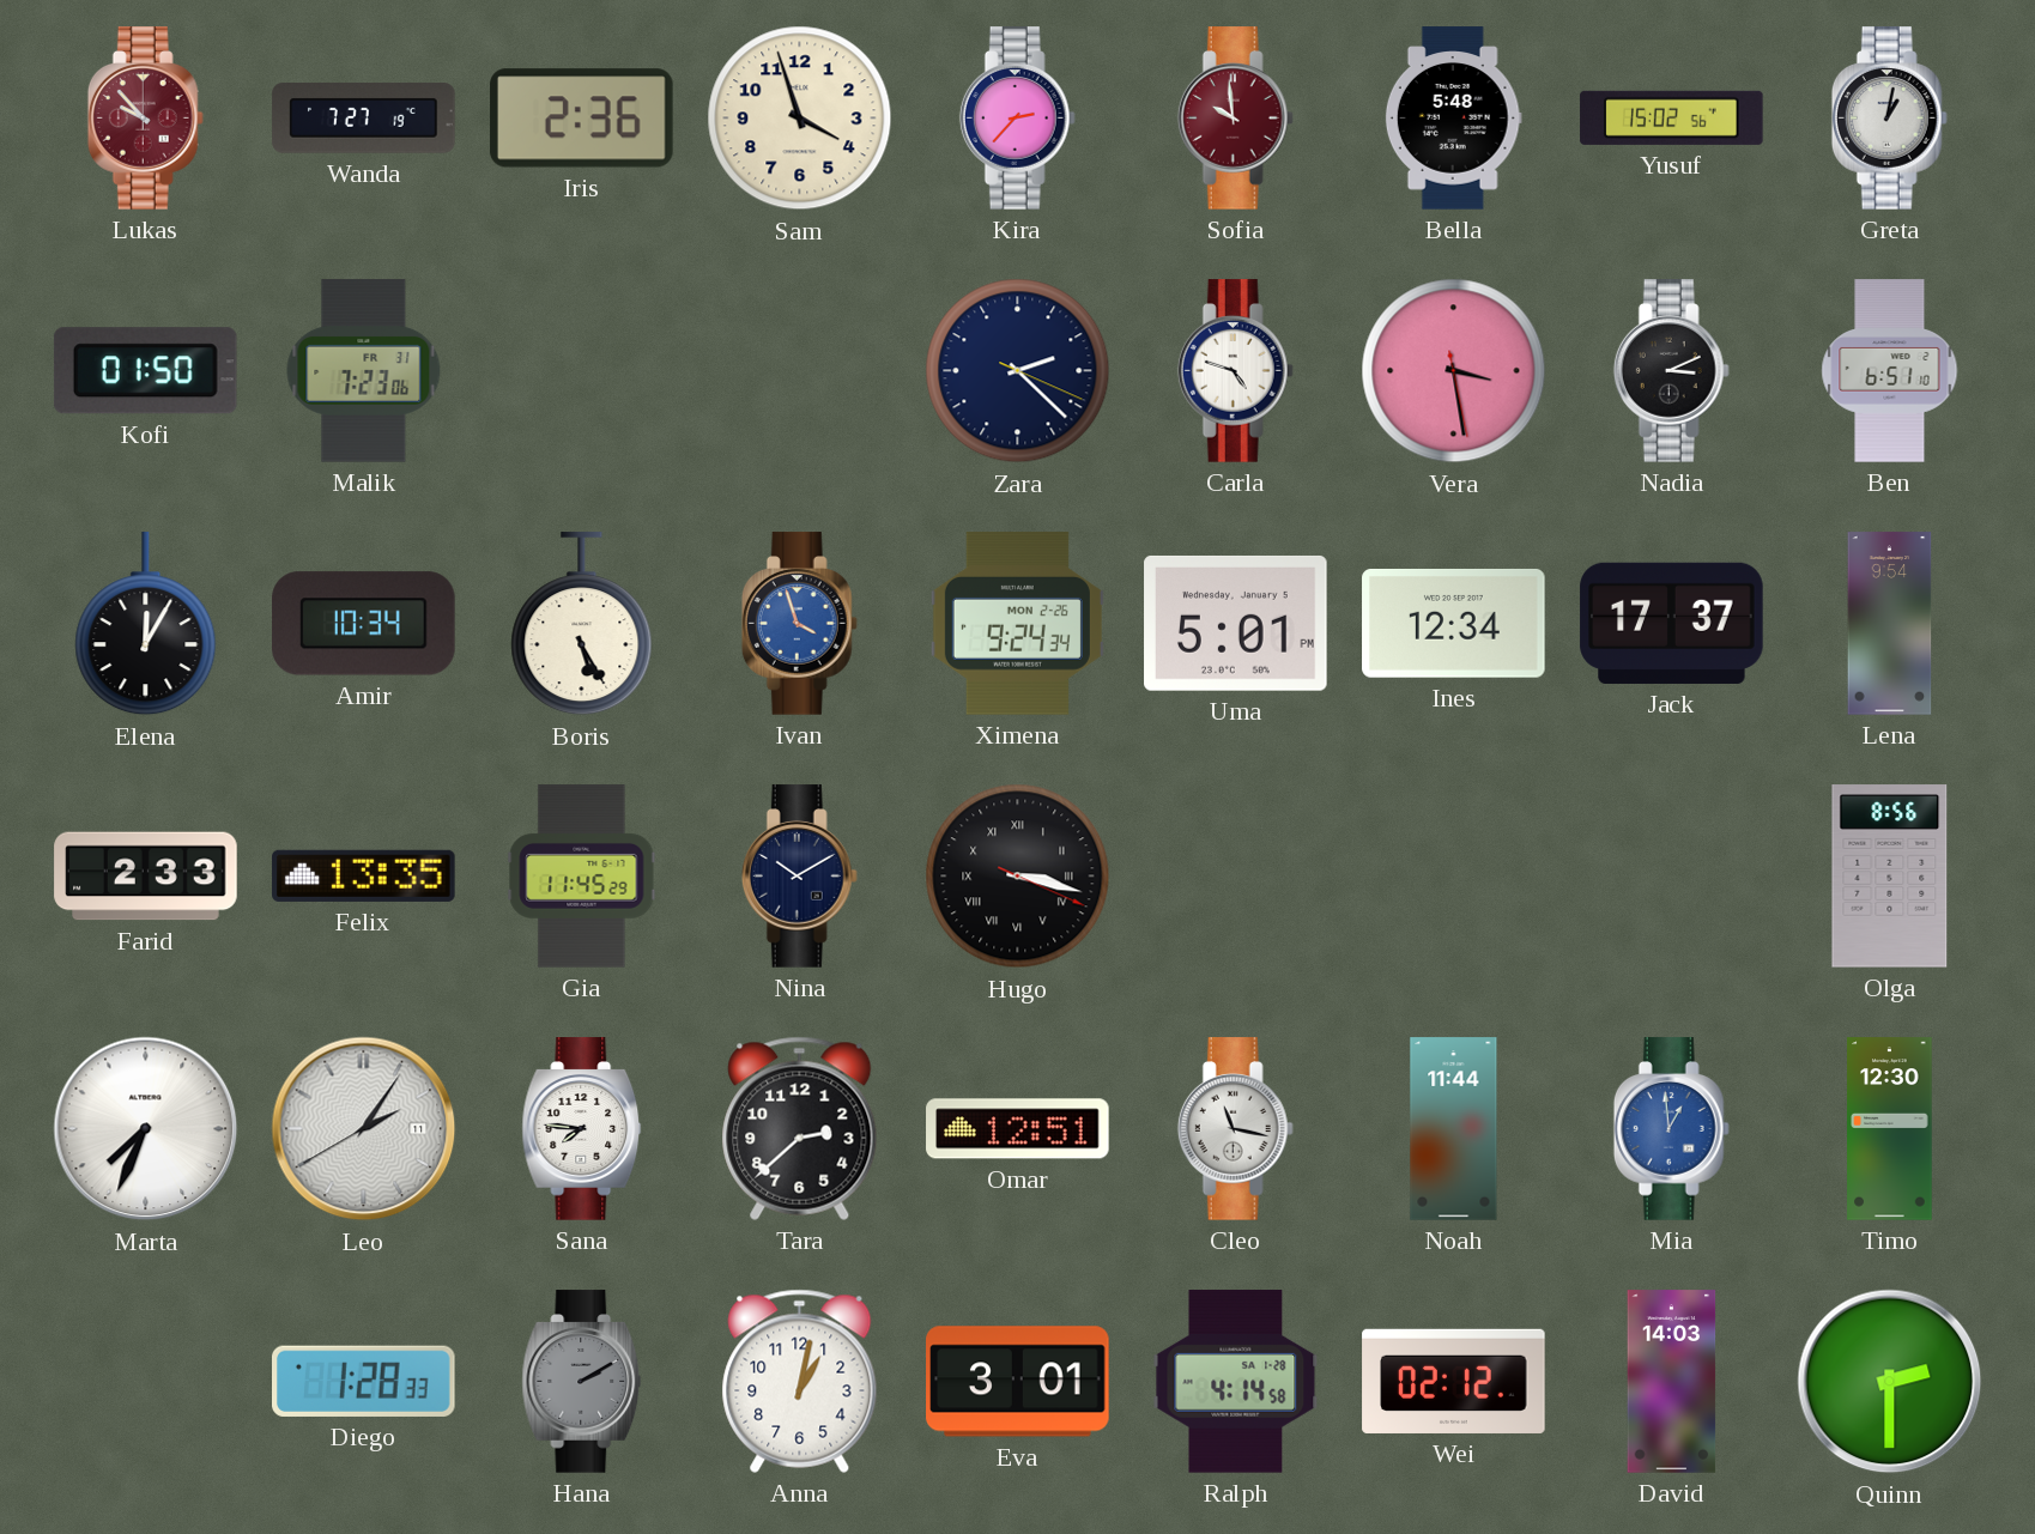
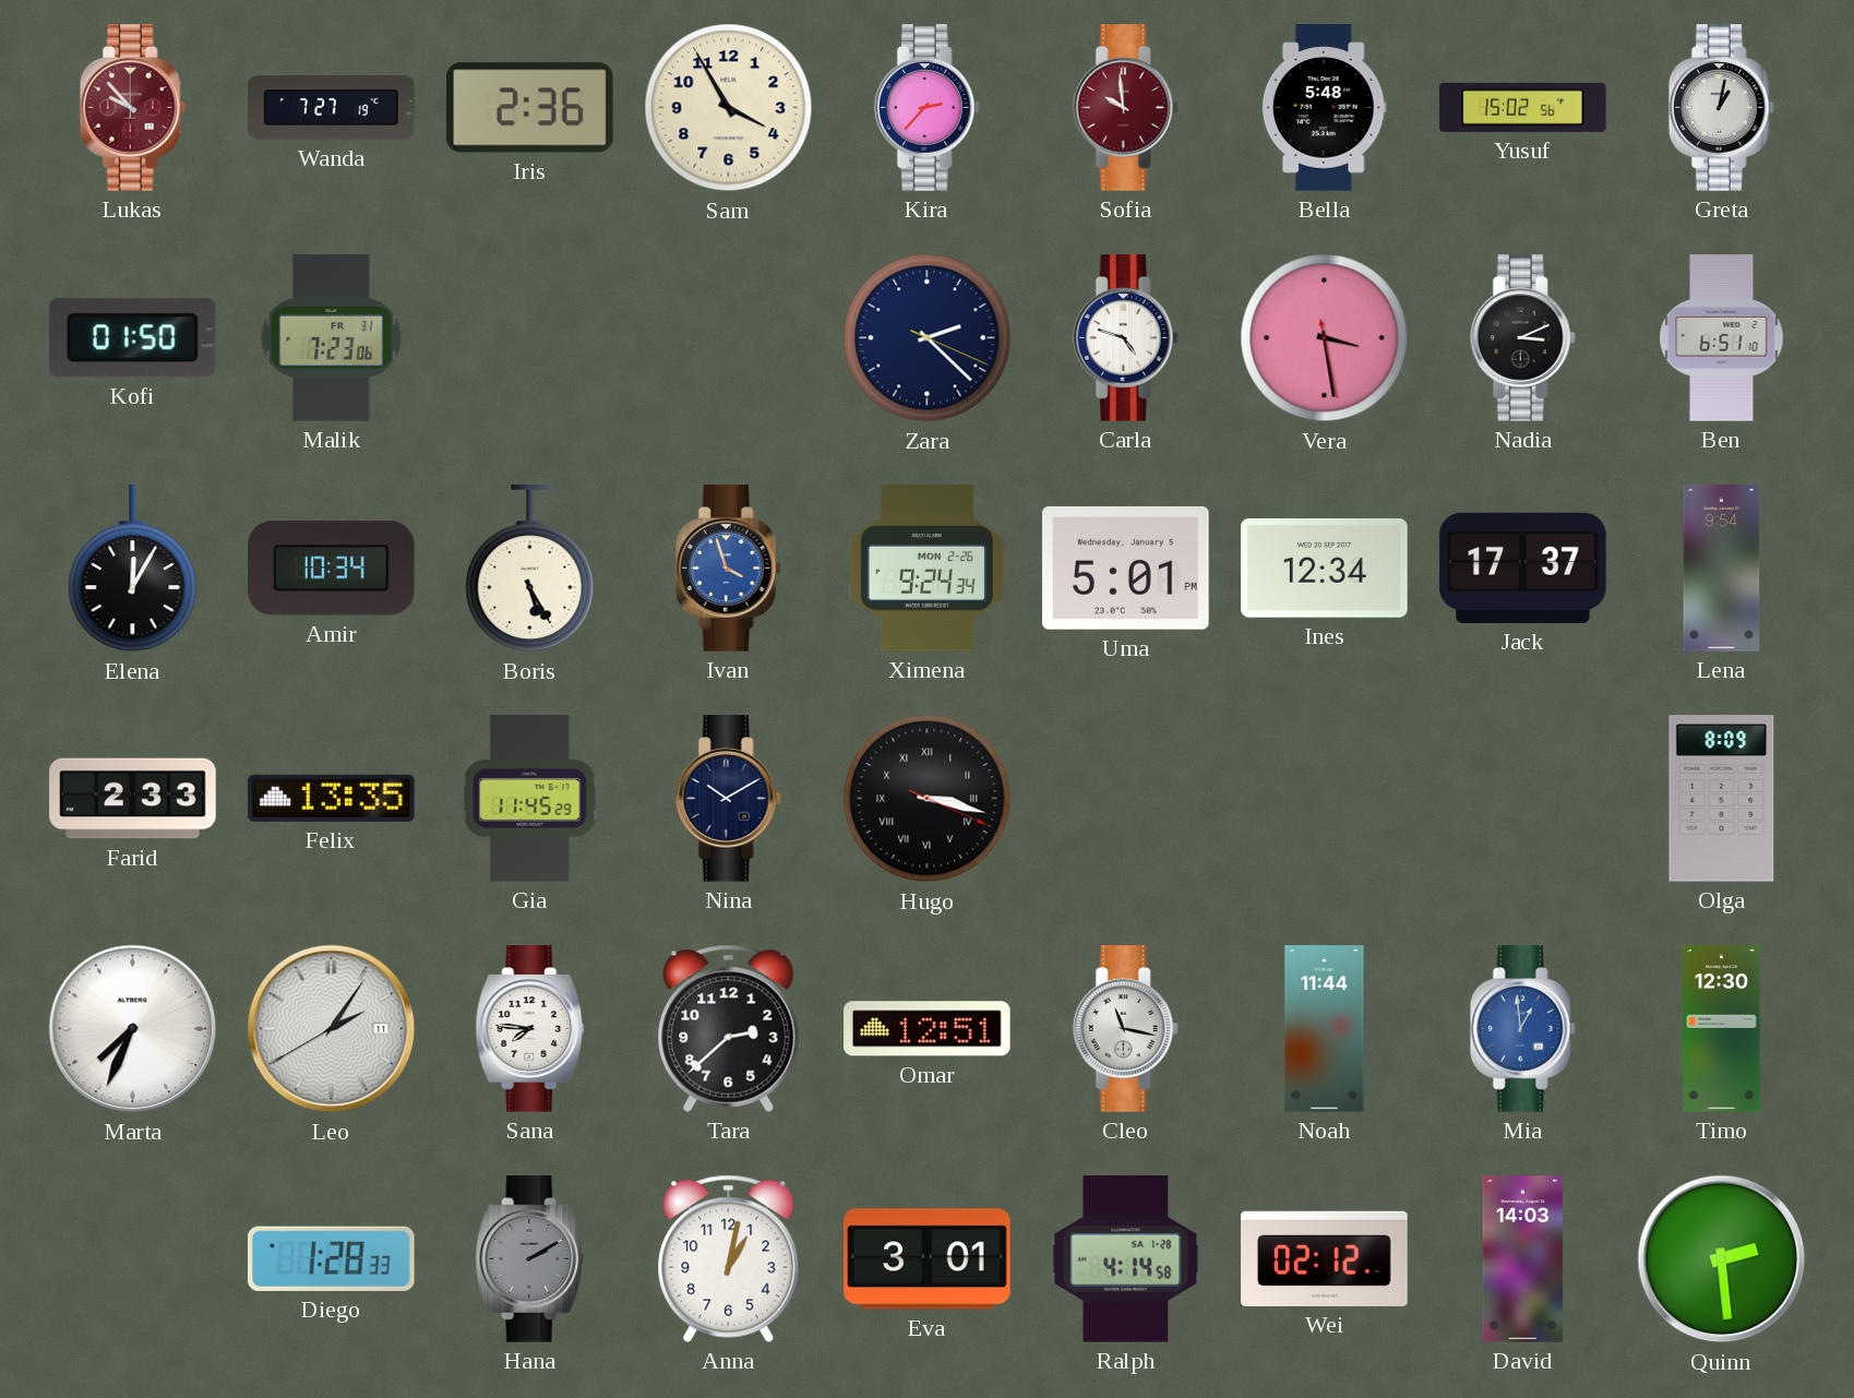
Sam: 3:57 -> 3:55 (729, 108)
Olga: 8:56 -> 8:09 (1722, 799)
Quinn: 2:30 -> 2:29 (1722, 1259)
